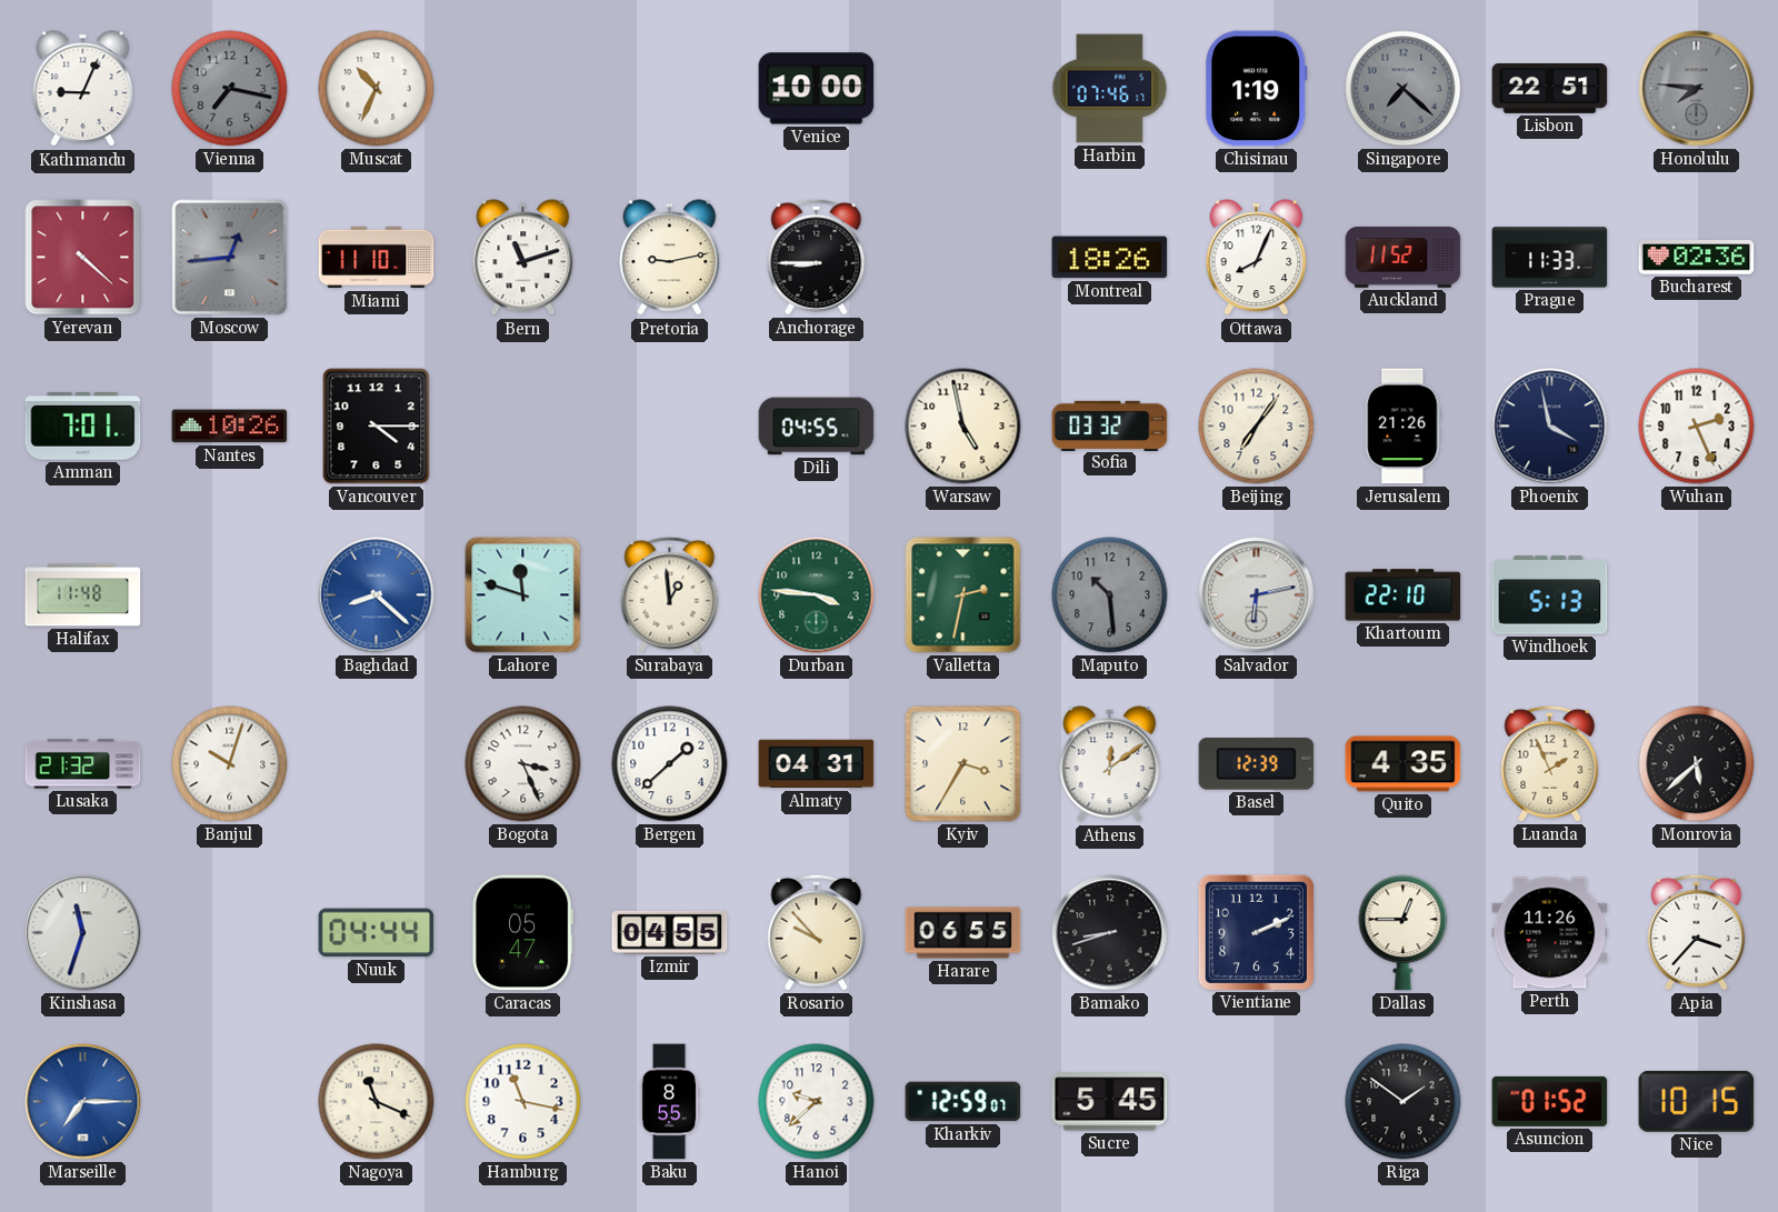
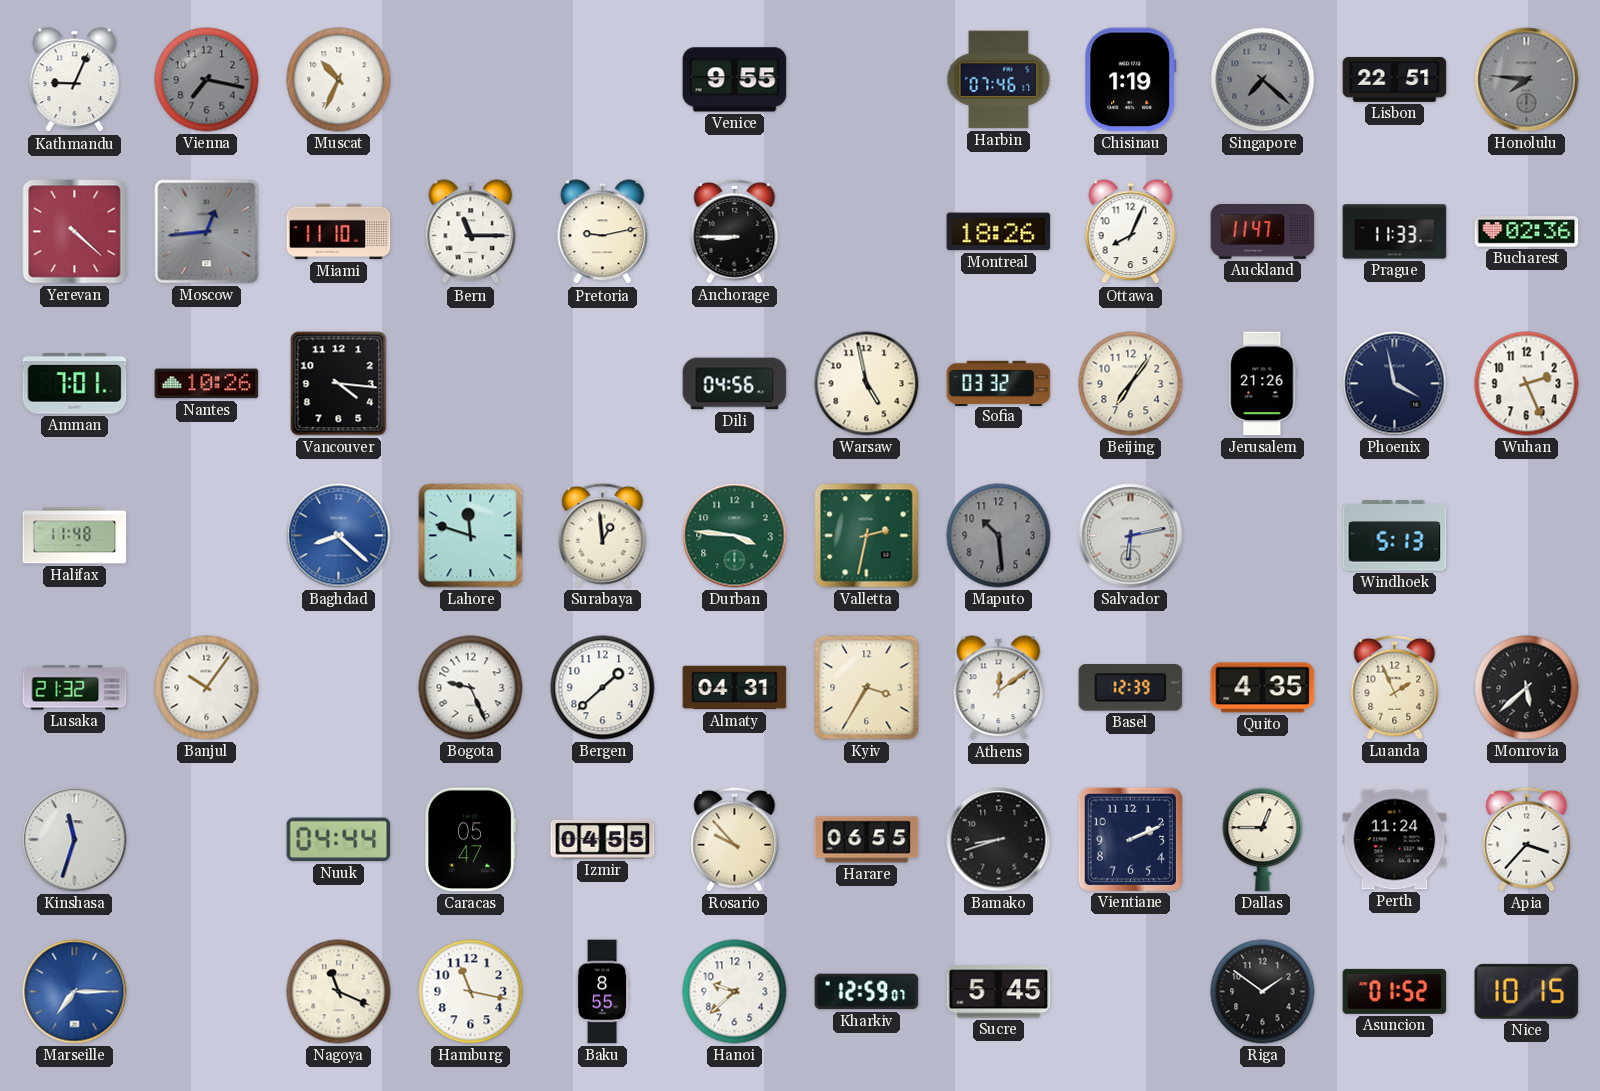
Venice: 10:00 -> 9:55 (735, 80)
Bern: 11:12 -> 11:15 (471, 232)
Auckland: 11:52 -> 11:47 (1263, 231)
Vancouver: 4:15 -> 4:16 (339, 384)
Dili: 04:55 -> 04:56 (735, 384)
Khartoum: 22:10 -> none (1404, 595)
Banjul: 10:03 -> 10:06 (207, 688)
Bogota: 3:26 -> 9:26 (471, 688)
Perth: 11:26 -> 11:24 (1395, 840)
